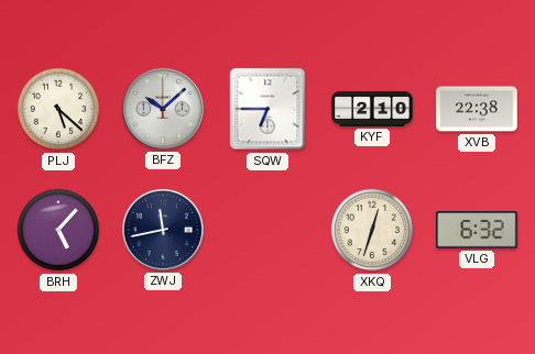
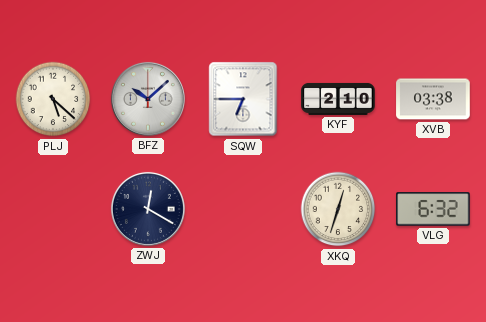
XVB: 22:38 -> 03:38 (433, 99)
BRH: 5:07 -> none (58, 230)
ZWJ: 11:43 -> 12:20 (148, 209)
